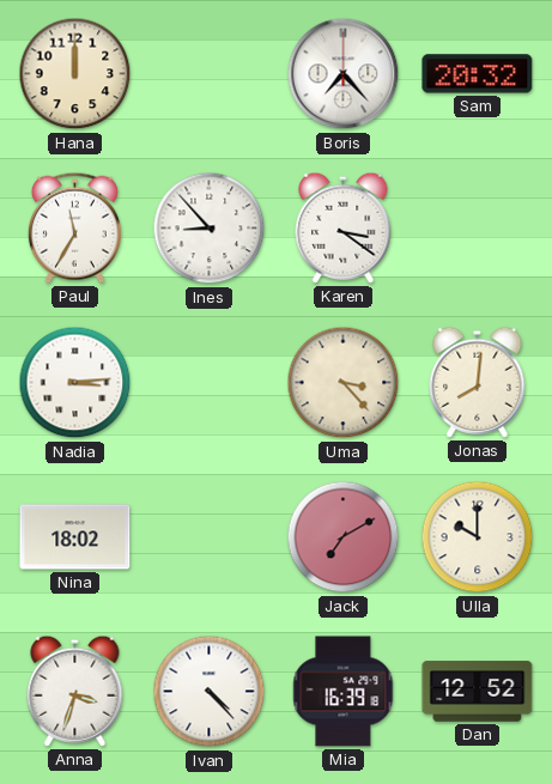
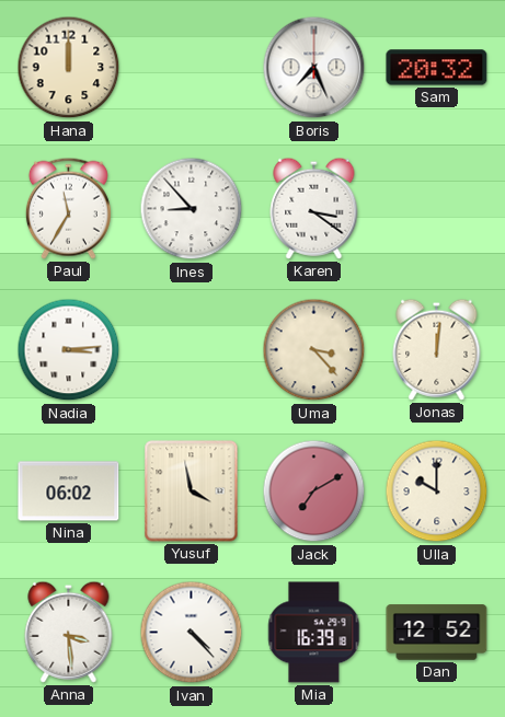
Boris: 7:23 -> 7:26 (314, 68)
Jonas: 8:01 -> 12:01 (437, 349)
Nina: 18:02 -> 06:02 (69, 492)
Yusuf: none -> 3:58 (192, 492)
Anna: 3:33 -> 3:29 (69, 632)
